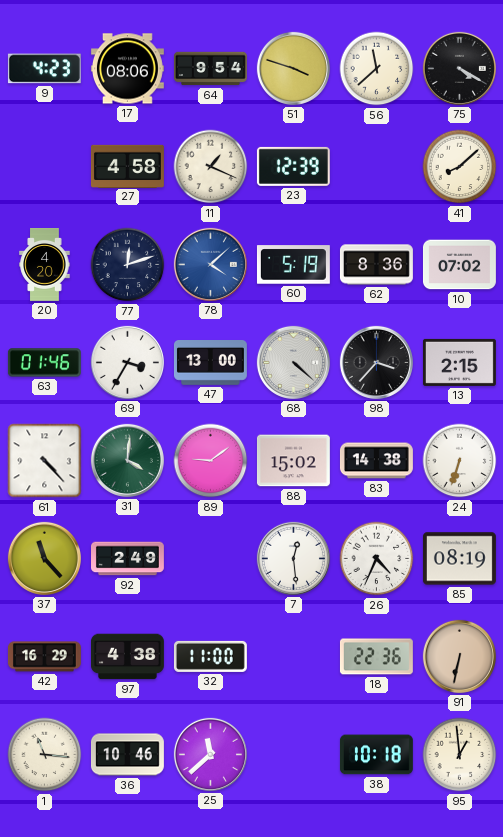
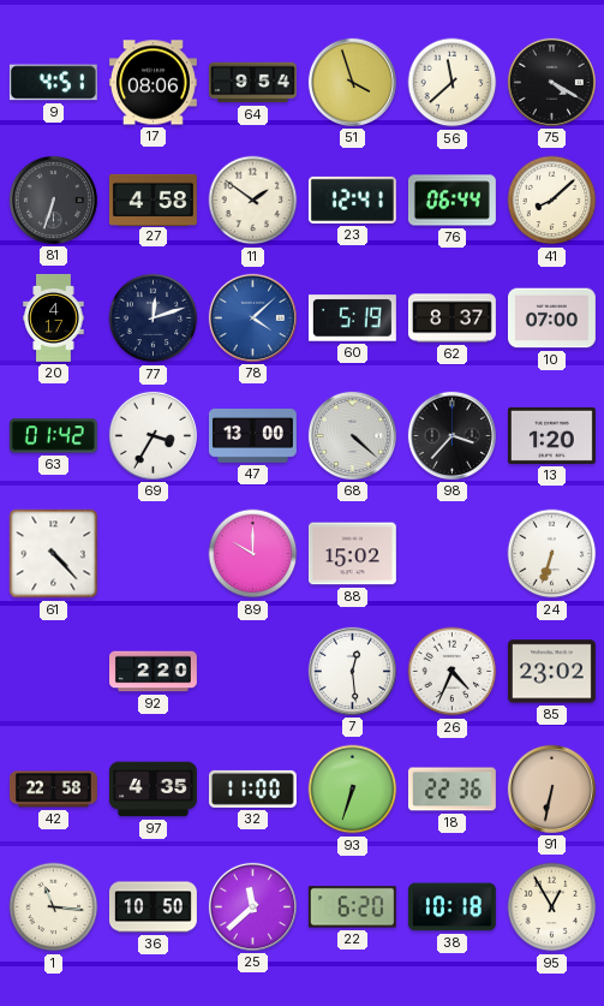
9: 4:23 -> 4:51 (53, 83)
51: 3:48 -> 3:57 (352, 82)
81: none -> 6:33 (53, 200)
11: 1:19 -> 1:51 (253, 201)
23: 12:39 -> 12:41 (352, 200)
76: none -> 06:44 (451, 201)
20: 4:20 -> 4:17 (54, 319)
62: 8:36 -> 8:37 (451, 319)
10: 07:02 -> 07:00 (551, 319)
63: 01:46 -> 01:42 (53, 436)
13: 2:15 -> 1:20 (551, 435)
31: 4:01 -> none (127, 460)
89: 9:09 -> 10:00 (253, 554)
83: 14:38 -> none (376, 461)
37: 11:23 -> none (44, 558)
92: 2:49 -> 2:20 (154, 672)
85: 08:19 -> 23:02 (551, 672)
42: 16:29 -> 22:58 (53, 790)
97: 4:38 -> 4:35 (153, 790)
93: none -> 6:33 (353, 790)
36: 10:46 -> 10:50 (153, 907)
22: none -> 6:20 (352, 907)
95: 12:59 -> 12:55 (552, 907)
